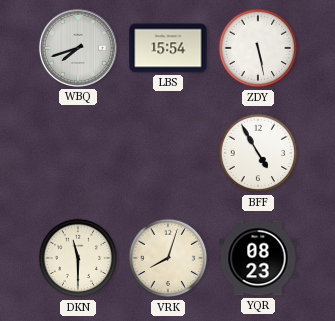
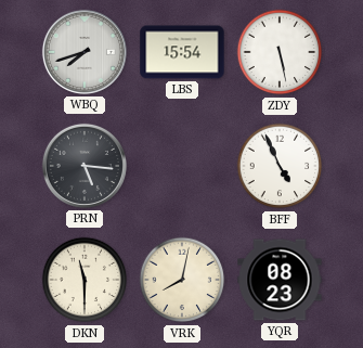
PRN: none -> 5:16 (85, 166)
BFF: 4:55 -> 4:56 (280, 166)
VRK: 8:03 -> 8:02 (182, 280)
